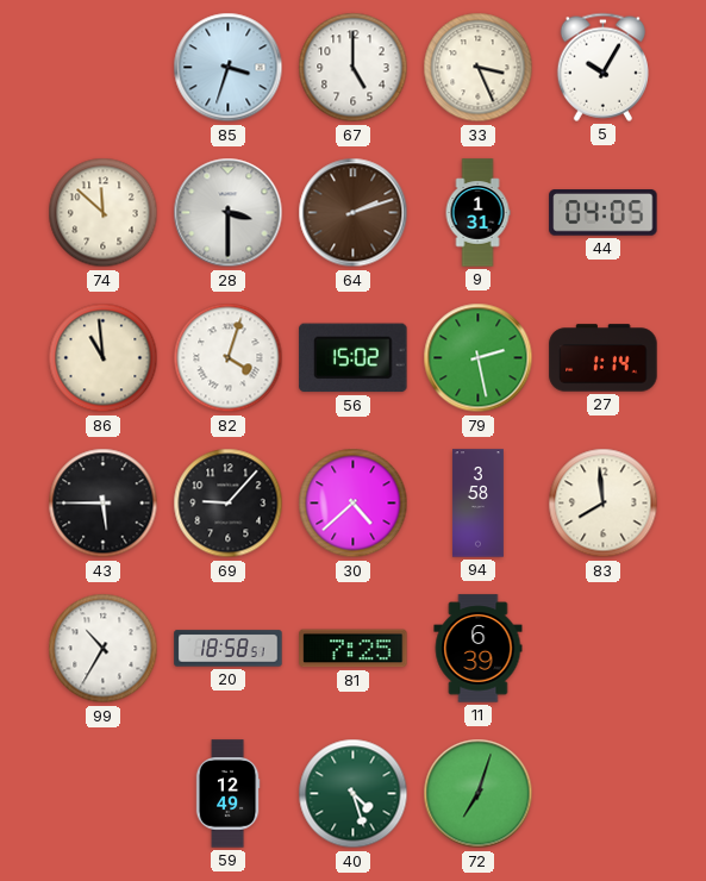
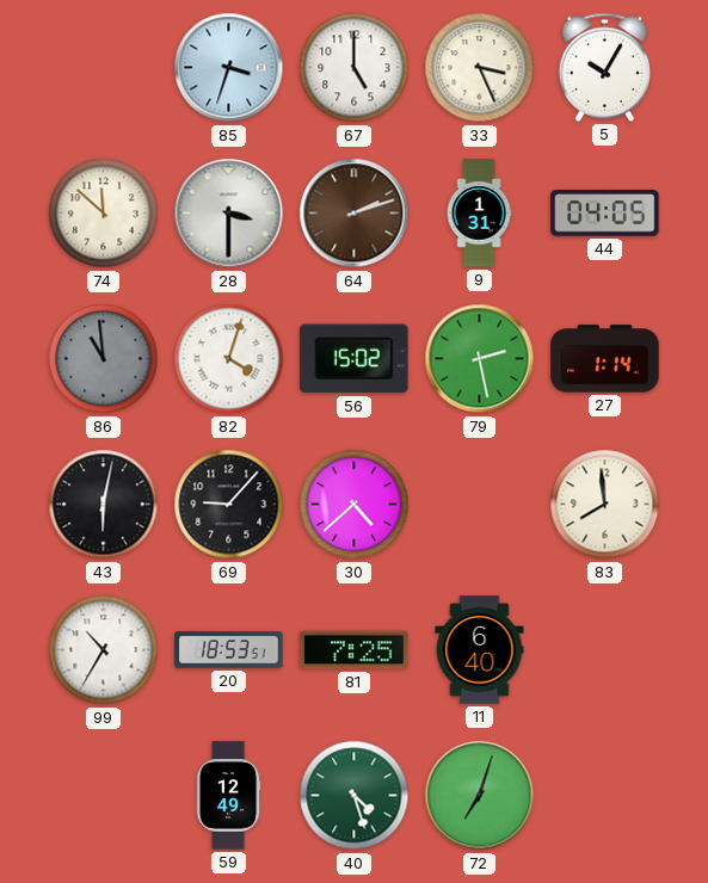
86 dial: cream -> grey (104, 359)
43: 5:45 -> 6:02 (104, 505)
94: 3:58 -> none (477, 504)
20: 18:58 -> 18:53 (229, 650)
11: 6:39 -> 6:40 (480, 650)
